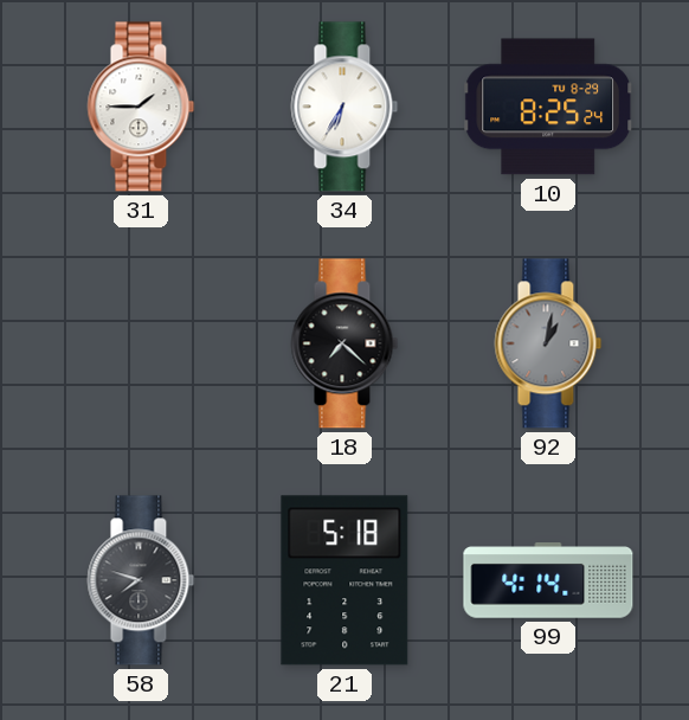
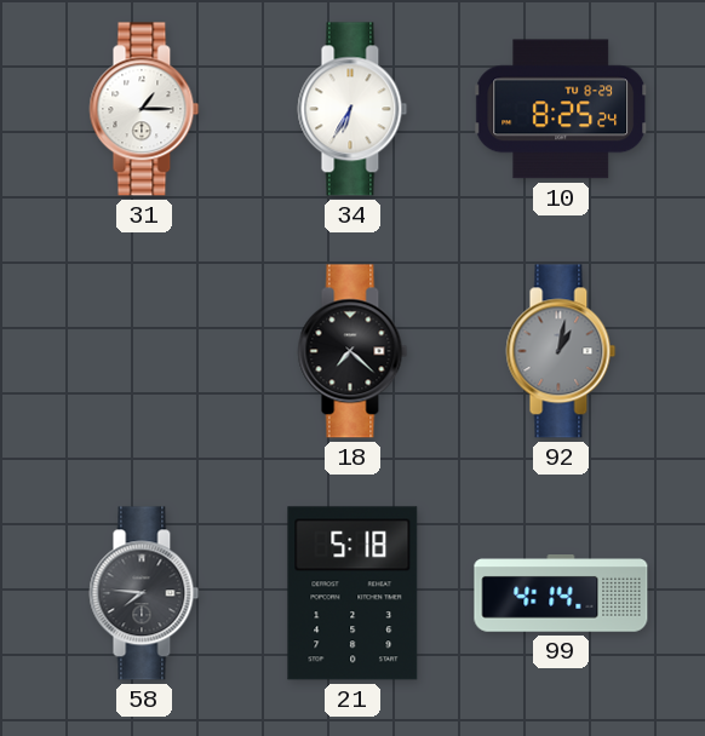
31: 1:45 -> 1:15 (144, 109)
58: 7:48 -> 7:46 (144, 593)
